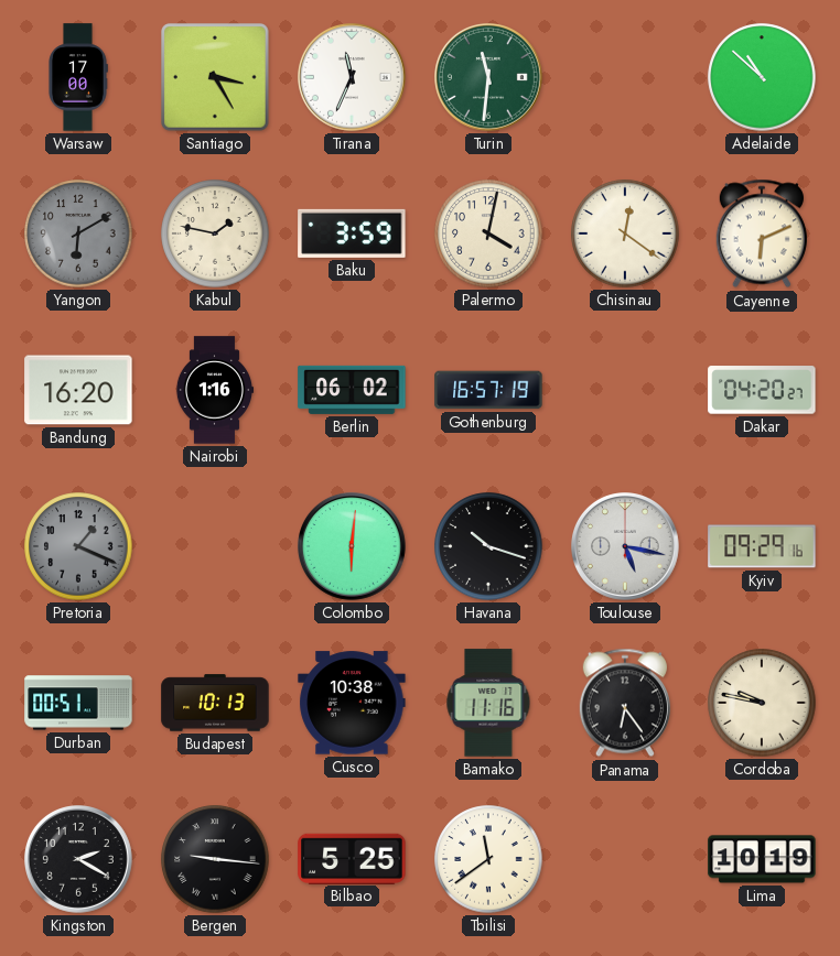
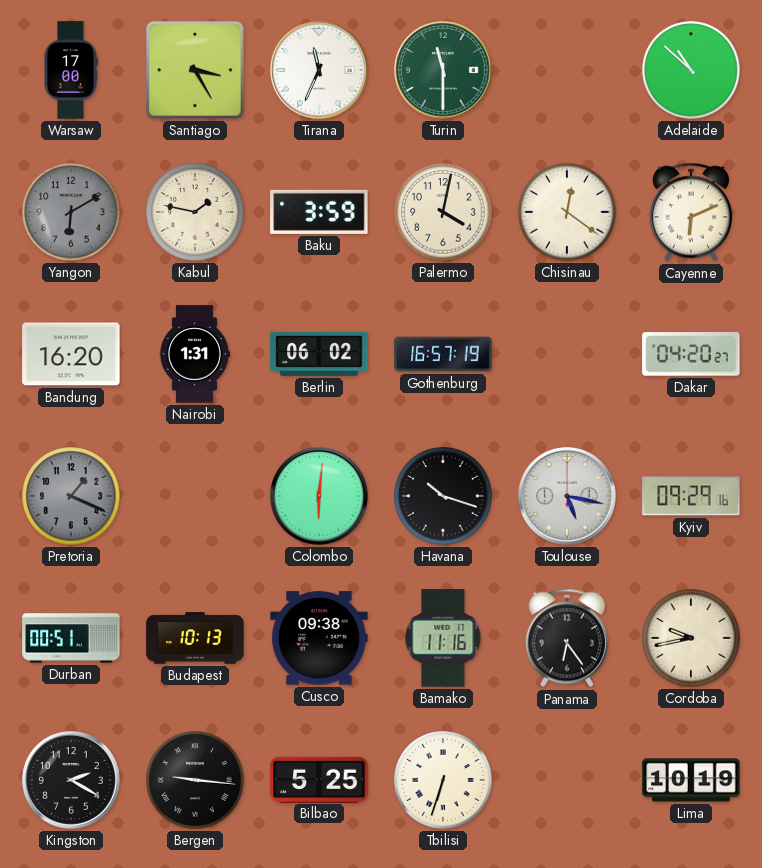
Turin: 11:31 -> 11:30 (444, 71)
Nairobi: 1:16 -> 1:31 (195, 354)
Cusco: 10:38 -> 09:38 (319, 638)
Cordoba: 9:47 -> 9:43 (691, 638)
Tbilisi: 11:39 -> 6:33 (443, 780)
